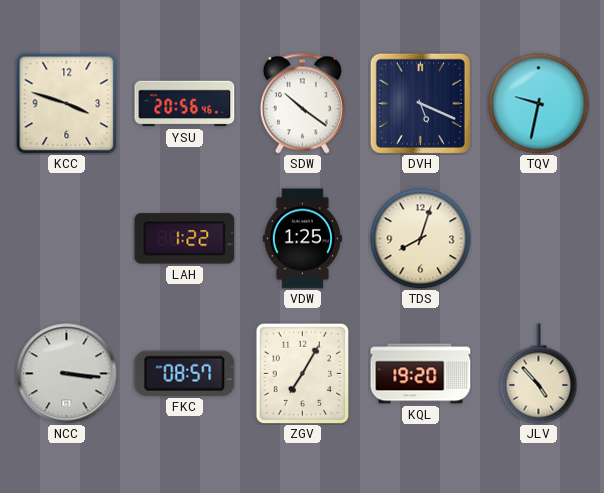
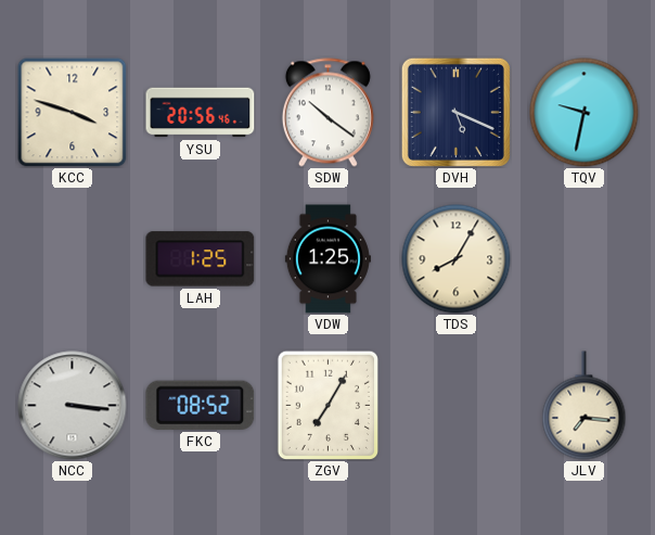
LAH: 1:22 -> 1:25 (201, 259)
TDS: 8:03 -> 8:05 (457, 259)
FKC: 08:57 -> 08:52 (201, 405)
KQL: 19:20 -> none (421, 374)
JLV: 4:53 -> 7:16 (585, 406)
